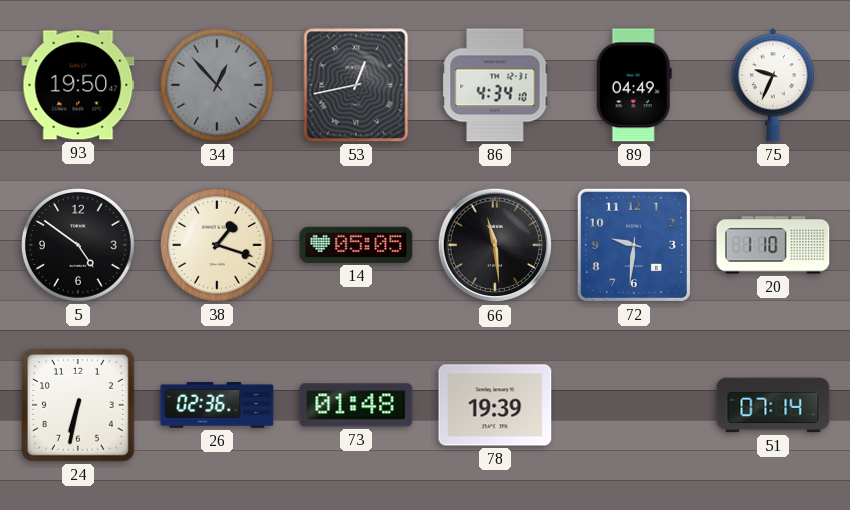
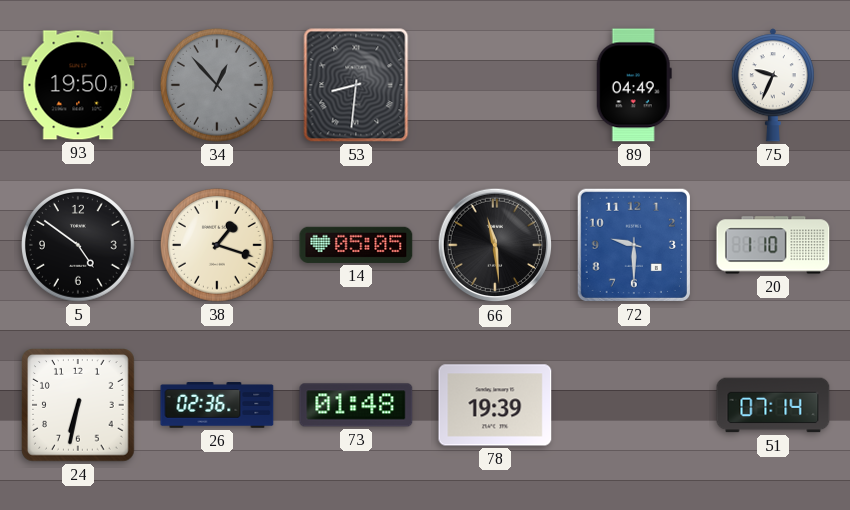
53: 12:43 -> 8:31 (356, 85)
86: 4:34 -> none (495, 85)
72: 9:31 -> 9:30 (634, 245)
